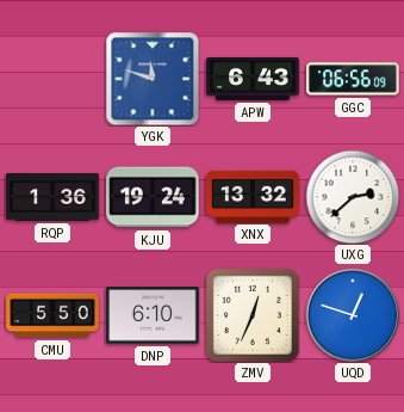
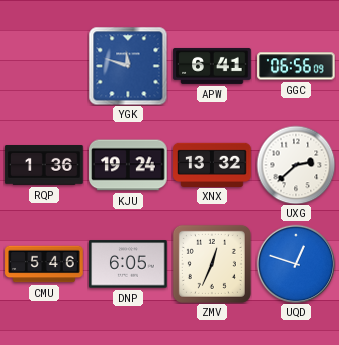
APW: 6:43 -> 6:41 (212, 66)
CMU: 5:50 -> 5:46 (44, 264)
DNP: 6:10 -> 6:05 (128, 264)
